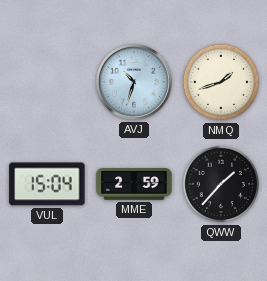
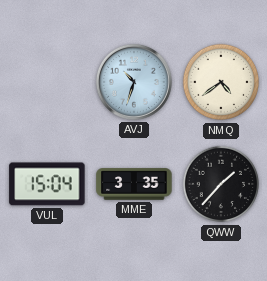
NMQ: 1:42 -> 4:39 (221, 82)
MME: 2:59 -> 3:35 (134, 184)
